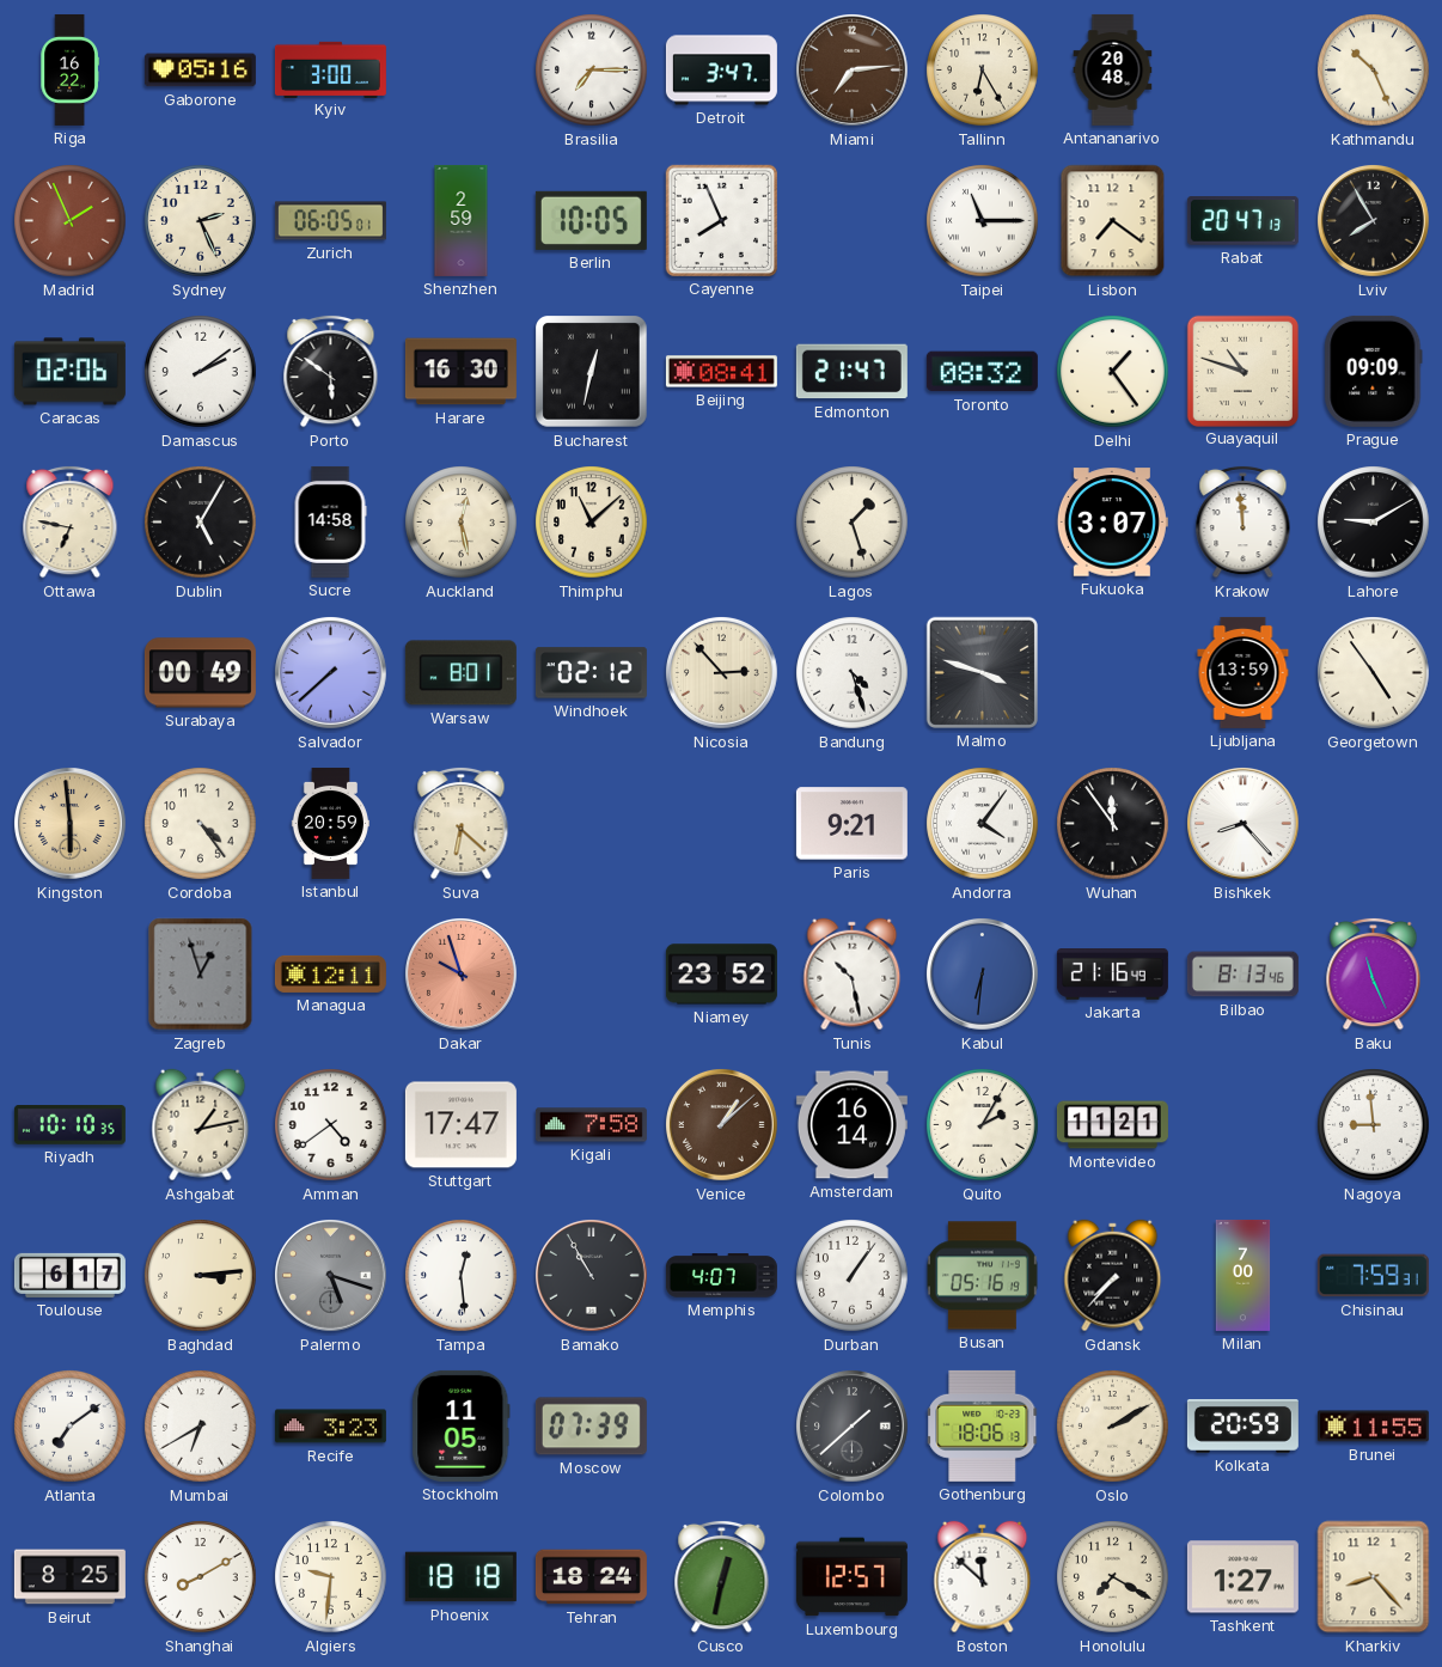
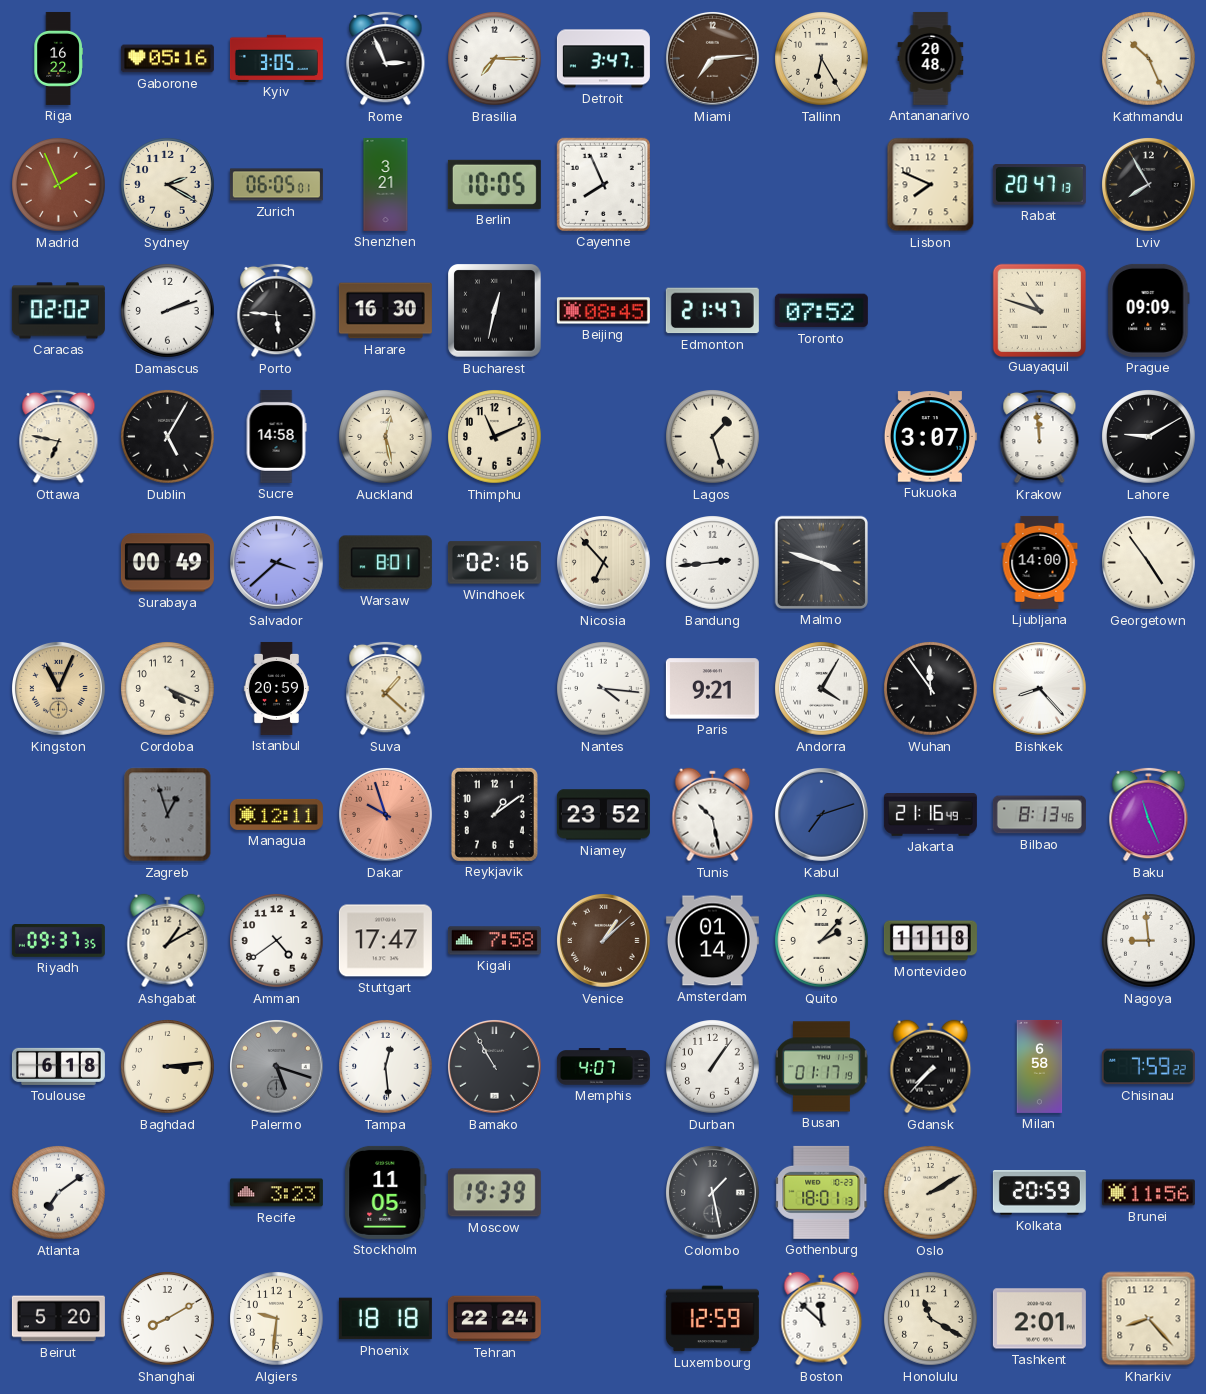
Kyiv: 3:00 -> 3:05 (276, 58)
Rome: none -> 2:56 (386, 58)
Sydney: 2:26 -> 2:20 (168, 185)
Shenzhen: 2:59 -> 3:21 (386, 184)
Taipei: 11:15 -> none (983, 221)
Lisbon: 7:21 -> 7:49 (931, 185)
Caracas: 02:06 -> 02:02 (58, 311)
Damascus: 2:09 -> 2:12 (168, 311)
Porto: 5:51 -> 5:46 (277, 310)
Beijing: 08:41 -> 08:45 (603, 311)
Toronto: 08:32 -> 07:52 (821, 311)
Delhi: 1:24 -> none (1113, 372)
Thimphu: 11:08 -> 11:11 (495, 437)
Salvador: 7:38 -> 3:38 (277, 563)
Windhoek: 02:12 -> 02:16 (494, 563)
Nicosia: 2:53 -> 6:53 (604, 563)
Bandung: 4:27 -> 2:44 (713, 563)
Ljubljana: 13:59 -> 14:00 (1040, 562)
Kingston: 5:59 -> 11:04 (59, 689)
Cordoba: 4:24 -> 4:19 (168, 689)
Suva: 6:22 -> 1:22 (386, 688)
Nantes: none -> 4:16 (604, 689)
Andorra: 4:06 -> 4:05 (822, 689)
Reykjavik: none -> 1:09 (494, 814)
Kabul: 6:31 -> 7:12 (822, 815)
Riyadh: 10:10 -> 09:37 (58, 941)
Ashgabat: 1:13 -> 1:10 (168, 941)
Amsterdam: 16:14 -> 01:14 (712, 941)
Quito: 2:05 -> 2:07 (822, 941)
Montevideo: 11:21 -> 11:18 (930, 941)
Toulouse: 6:17 -> 6:18 (58, 1066)
Busan: 05:16 -> 01:17 (821, 1067)
Milan: 7:00 -> 6:58 (1040, 1066)
Chisinau: 7:59:31 -> 7:59:22 (1148, 1067)
Mumbai: 6:40 -> none (201, 1427)
Moscow: 07:39 -> 19:39 (494, 1193)
Colombo: 1:38 -> 1:28 (713, 1193)
Gothenburg: 18:06 -> 18:01 (822, 1192)
Brunei: 11:55 -> 11:56 (1148, 1193)
Beirut: 8:25 -> 5:20 (58, 1319)
Tehran: 18:24 -> 22:24 (494, 1319)
Cusco: 12:32 -> none (722, 1576)
Luxembourg: 12:57 -> 12:59 (712, 1319)
Honolulu: 7:20 -> 11:20 (931, 1319)
Tashkent: 1:27 -> 2:01 (1039, 1319)
